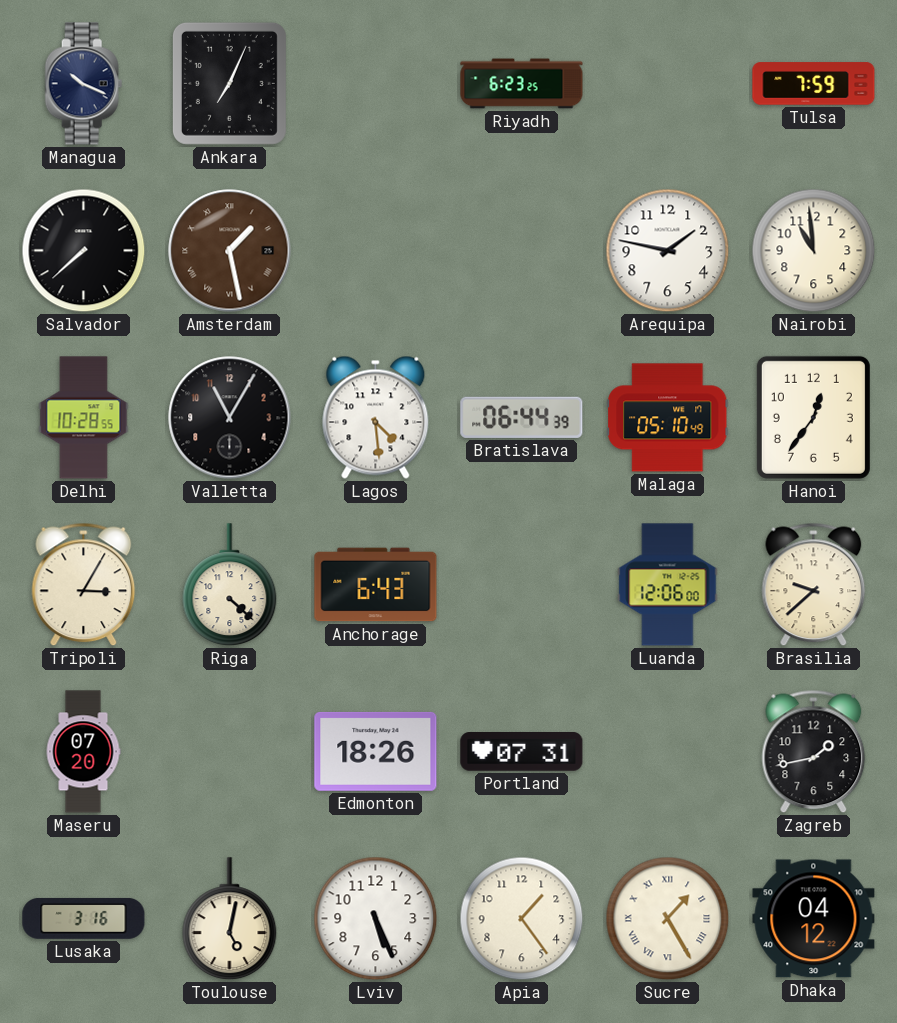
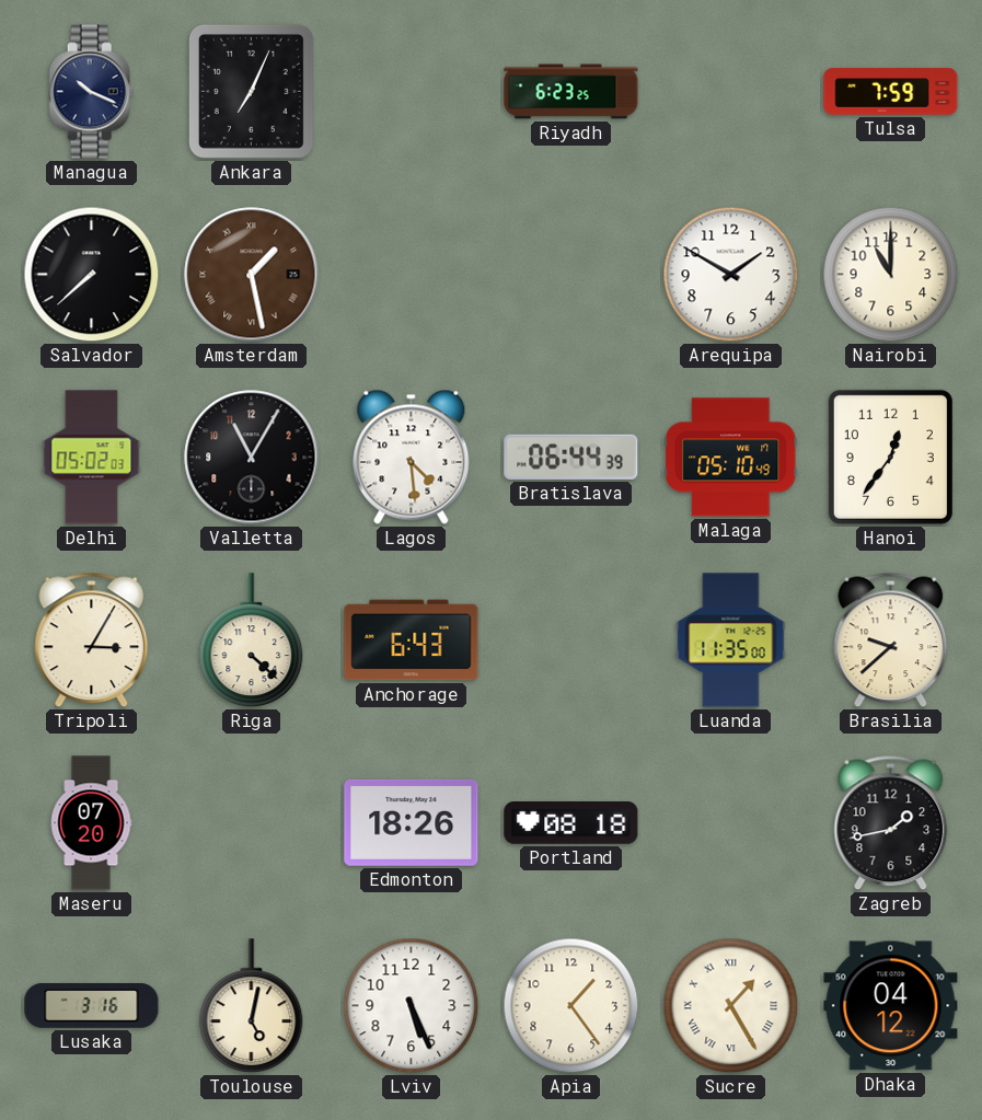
Arequipa: 1:47 -> 1:50 (731, 275)
Nairobi: 10:59 -> 11:00 (891, 275)
Delhi: 10:28 -> 05:02 (92, 458)
Luanda: 12:06 -> 11:35 (731, 640)
Portland: 07:31 -> 08:18 (571, 823)
